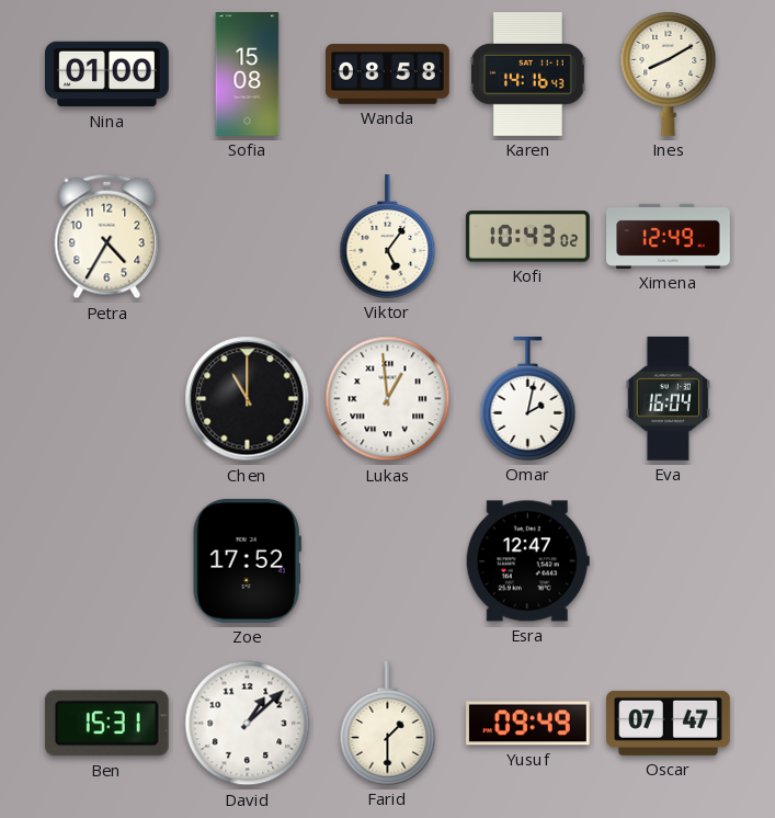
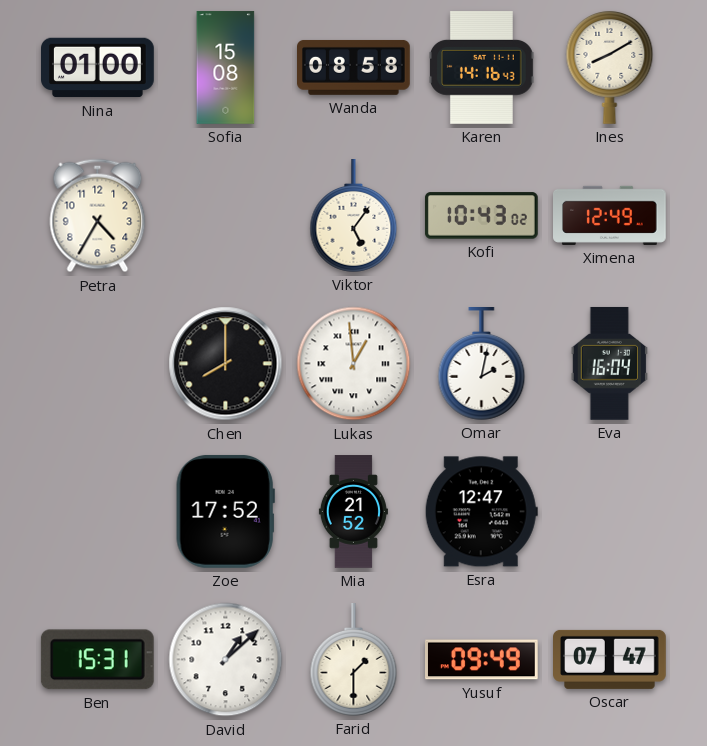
Chen: 11:00 -> 8:00 (226, 364)
Mia: none -> 21:52 (353, 512)
